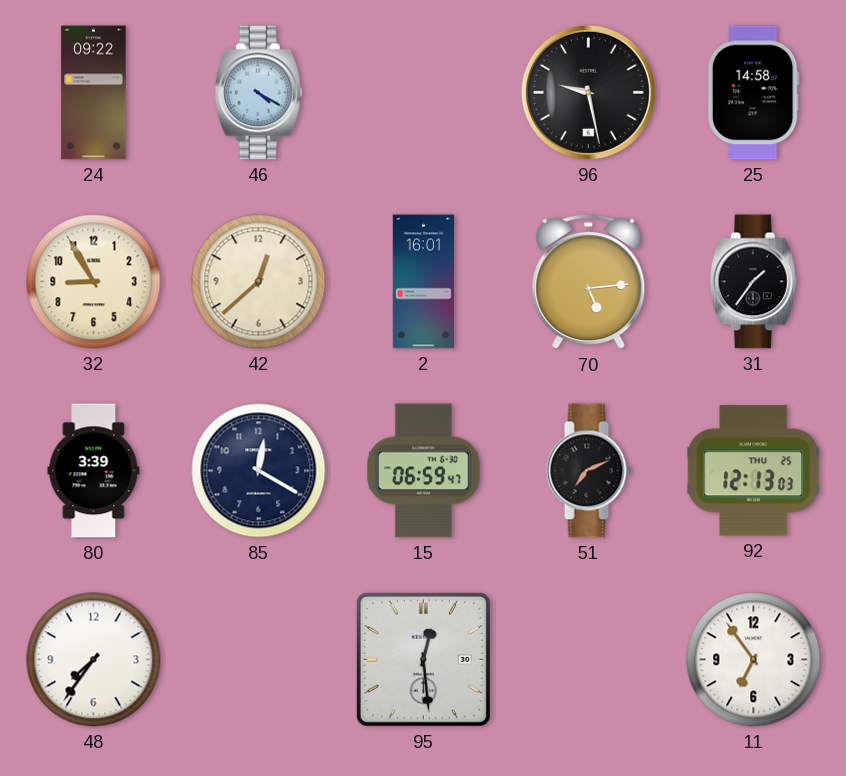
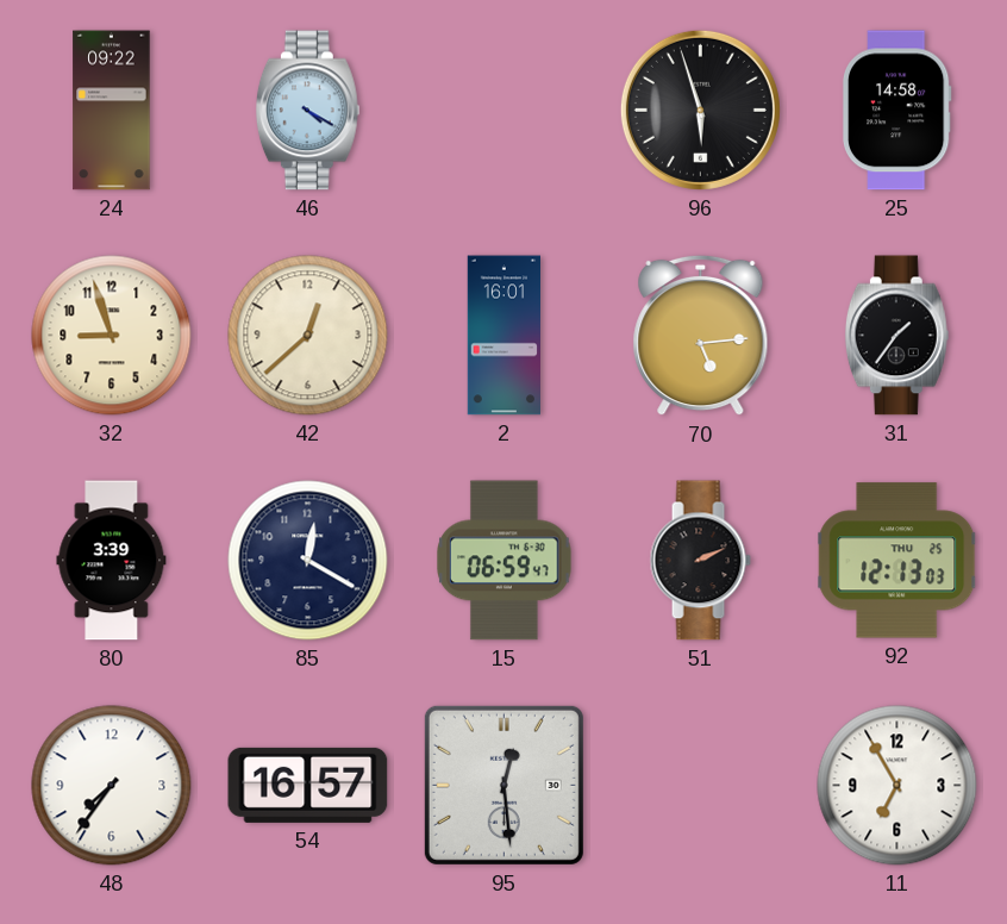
96: 9:28 -> 5:57 (700, 110)
32: 8:55 -> 8:57 (112, 336)
51: 7:11 -> 2:11 (700, 561)
54: none -> 16:57 (308, 785)
11: 6:54 -> 6:55 (897, 786)
